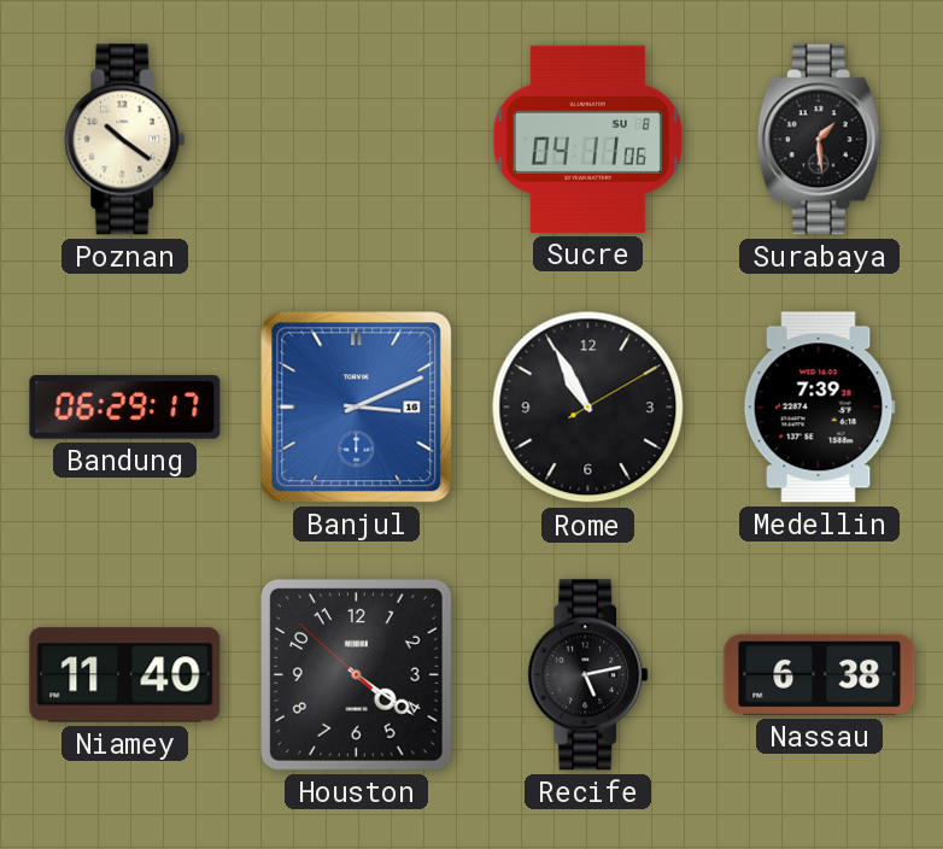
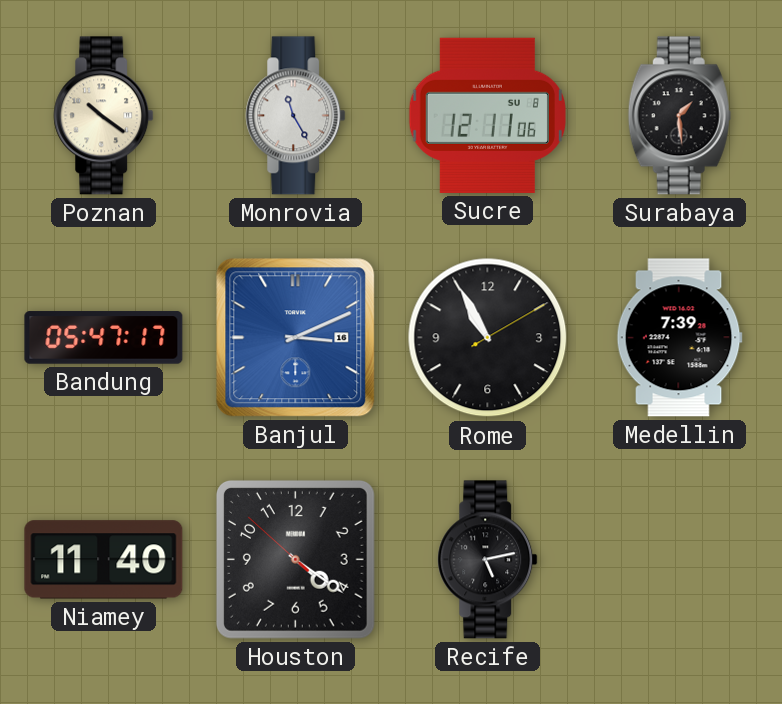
Monrovia: none -> 11:25 (296, 116)
Sucre: 04:11 -> 12:11 (487, 115)
Bandung: 06:29 -> 05:47 (104, 338)
Nassau: 6:38 -> none (820, 674)
